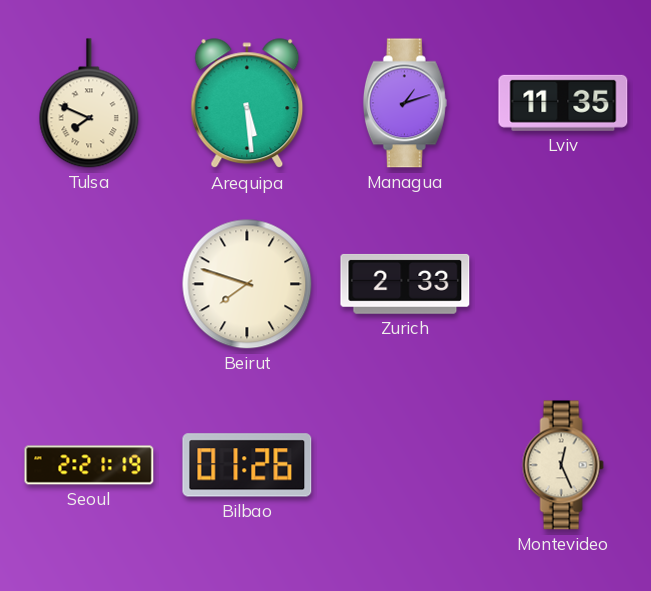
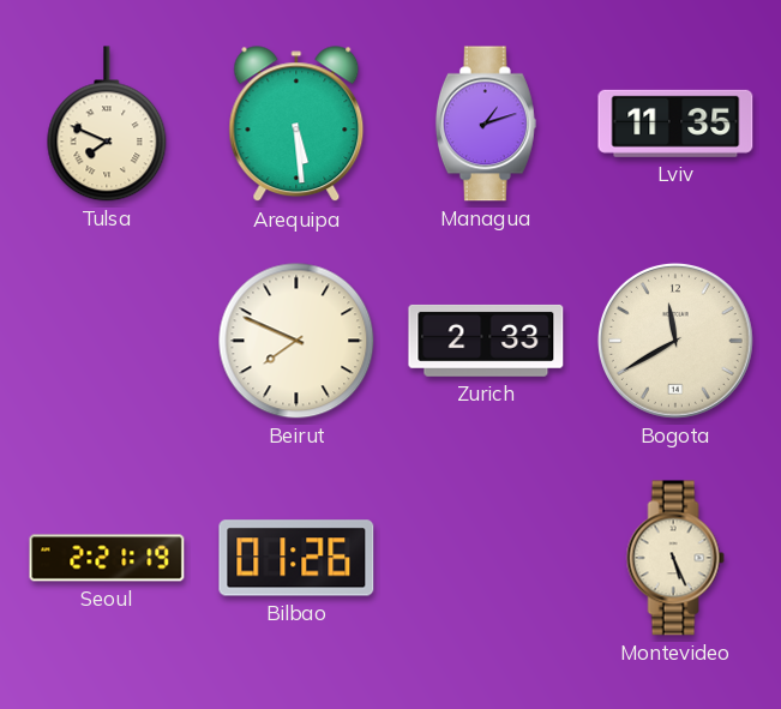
Beirut: 7:48 -> 7:49 (296, 341)
Bogota: none -> 11:40 (675, 341)
Montevideo: 12:26 -> 5:26 (675, 558)
